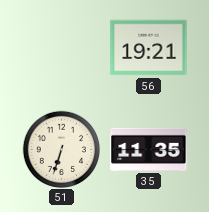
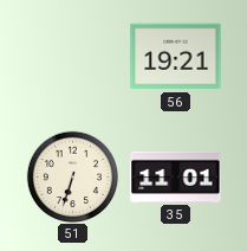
35: 11:35 -> 11:01 (176, 176)
